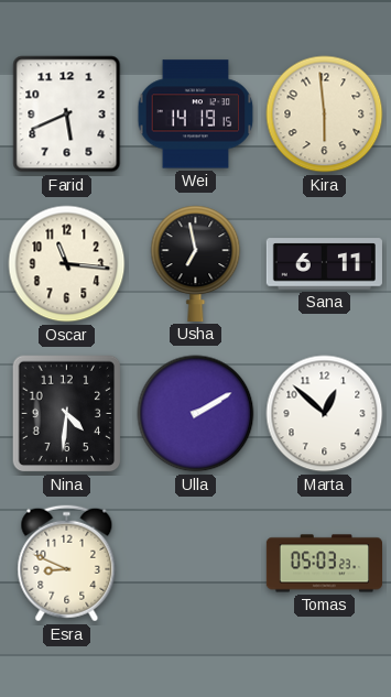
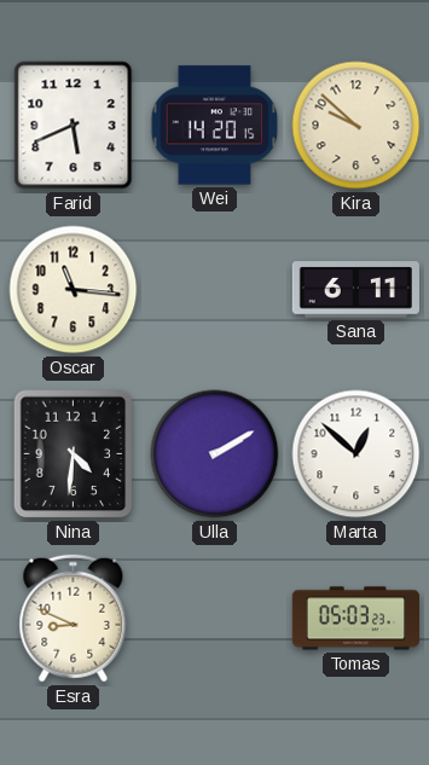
Wei: 14:19 -> 14:20 (215, 126)
Kira: 5:59 -> 9:52 (356, 126)
Usha: 6:58 -> none (196, 263)
